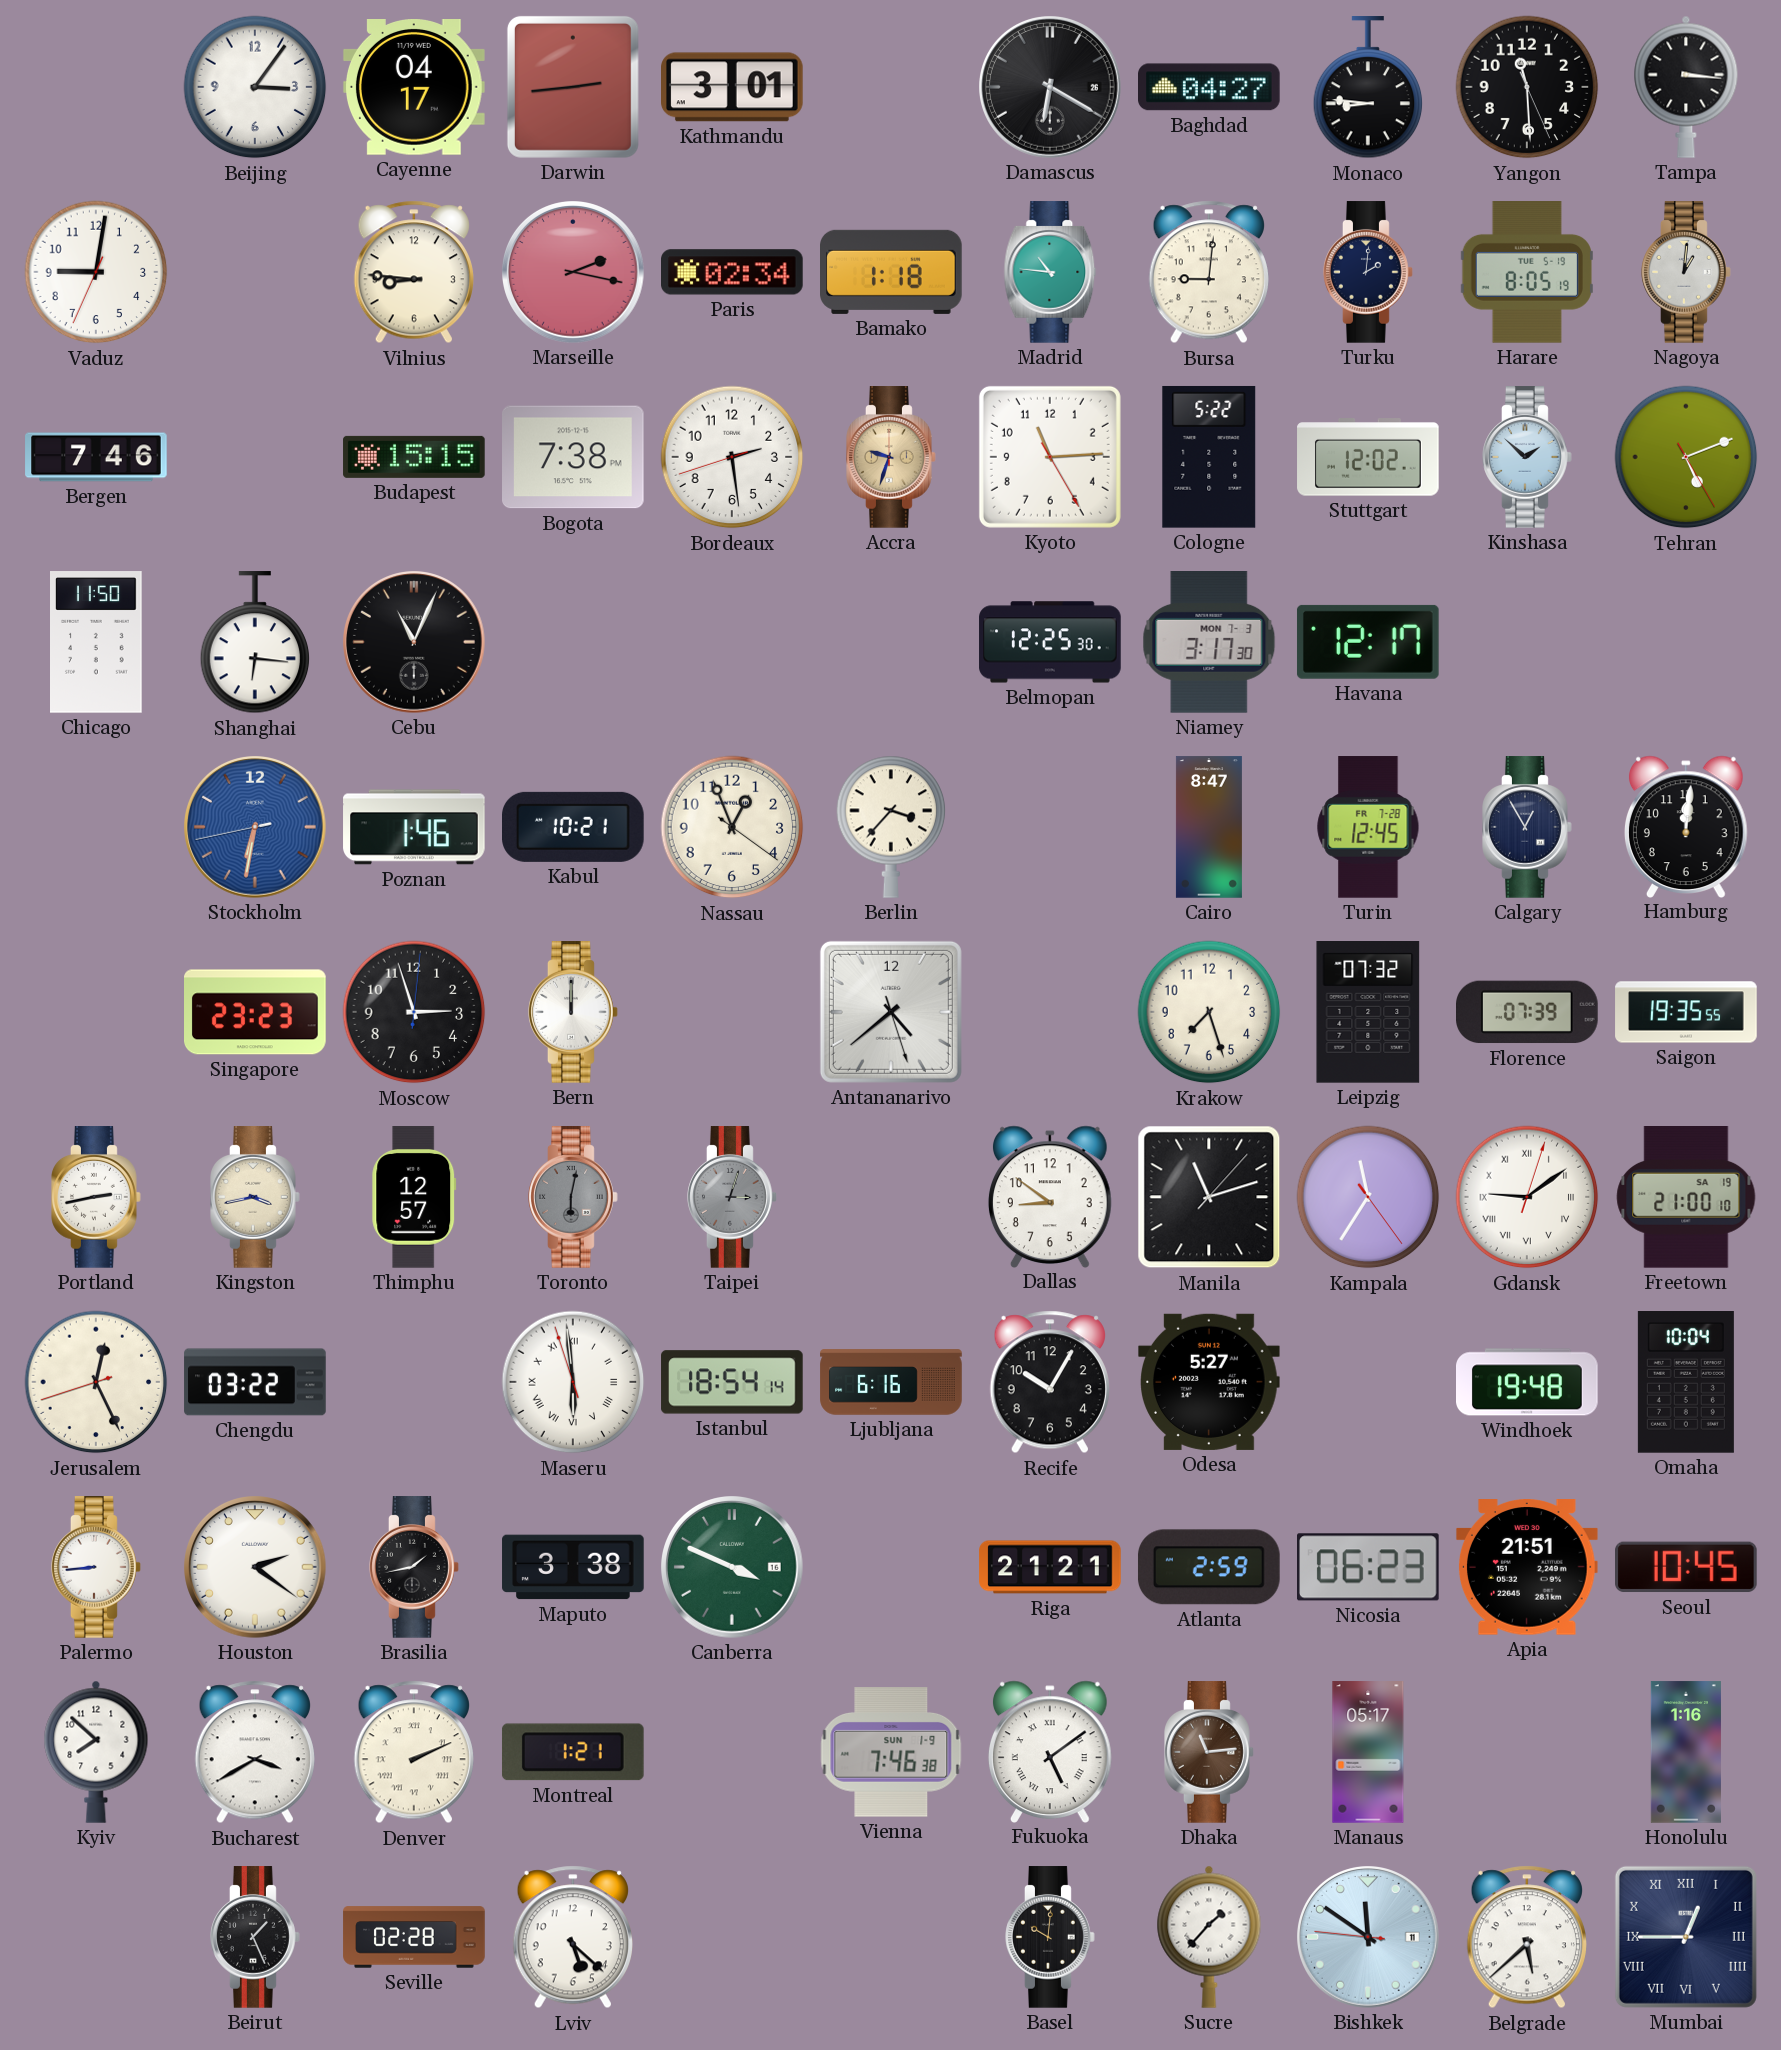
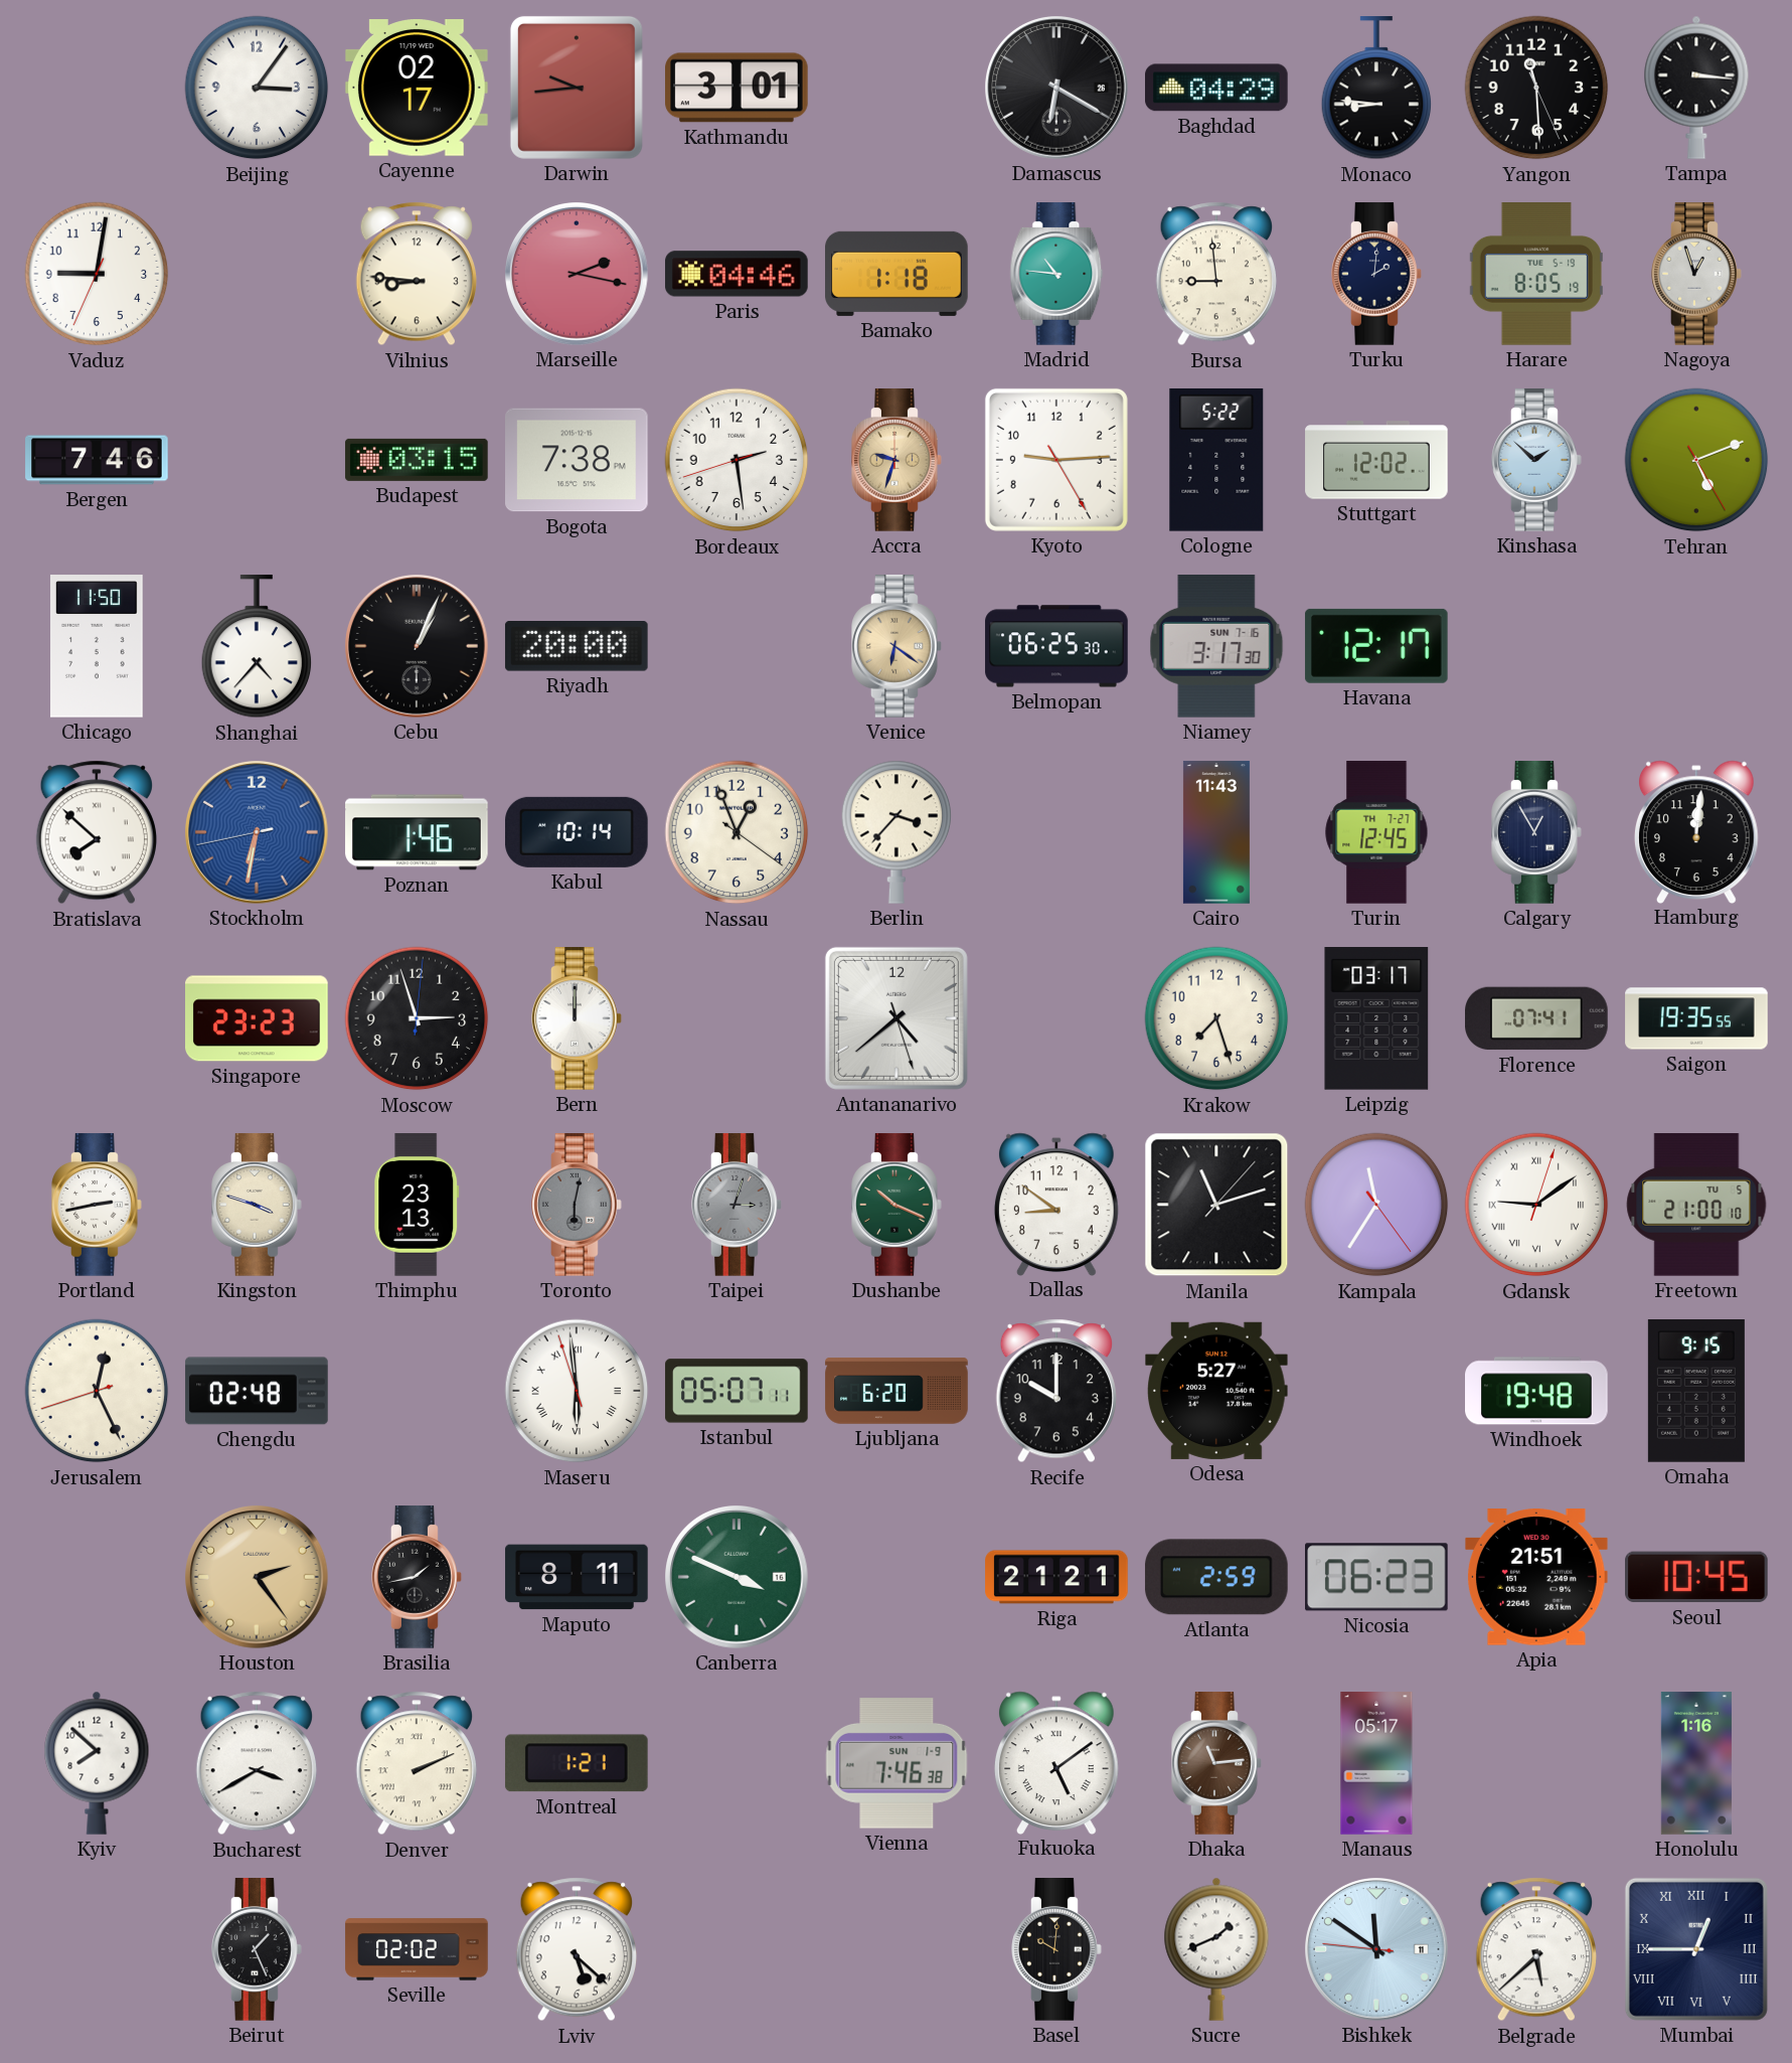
Cayenne: 04:17 -> 02:17 (417, 89)
Darwin: 2:44 -> 9:44 (577, 88)
Baghdad: 04:27 -> 04:29 (1217, 88)
Paris: 02:34 -> 04:46 (737, 274)
Bursa: 9:01 -> 8:59 (1216, 274)
Nagoya: 1:01 -> 12:57 (1696, 274)
Budapest: 15:15 -> 03:15 (417, 460)
Kyoto: 11:14 -> 9:14 (1056, 460)
Shanghai: 6:16 -> 4:37 (257, 647)
Cebu: 11:04 -> 1:04 (418, 647)
Riyadh: none -> 20:00 (577, 647)
Venice: none -> 6:21 (897, 646)
Belmopan: 12:25 -> 06:25 (1056, 646)
Niamey date: MON 7-3 -> SUN 7-16 (1216, 647)
Bratislava: none -> 7:52 (97, 832)
Kabul: 10:21 -> 10:14 (578, 832)
Cairo: 8:47 -> 11:43 (1216, 832)
Turin date: FR 7-28 -> TH 7-27 (1376, 832)
Leipzig: 07:32 -> 03:17 (1376, 1019)
Florence: 07:39 -> 07:41 (1537, 1018)
Kingston: 3:43 -> 3:48 (257, 1205)
Thimphu: 12:57 -> 23:13 (417, 1205)
Dushanbe: none -> 10:19 (897, 1205)
Freetown date: SA 19 -> TU 5 (1696, 1206)
Chengdu: 03:22 -> 02:48 (257, 1391)
Istanbul: 18:54 -> 05:07 (737, 1391)
Ljubljana: 6:16 -> 6:20 (897, 1391)
Recife: 10:05 -> 10:00 (1056, 1391)
Omaha: 10:04 -> 9:15 (1696, 1392)
Palermo: 8:44 -> none (96, 1567)
Houston: 2:21 -> 2:24 (258, 1578)
Houston dial: white -> champagne (258, 1578)
Maputo: 3:38 -> 8:11 (577, 1577)
Seville: 02:28 -> 02:02 (417, 1949)
Sucre: 1:37 -> 1:41 (1216, 1949)
